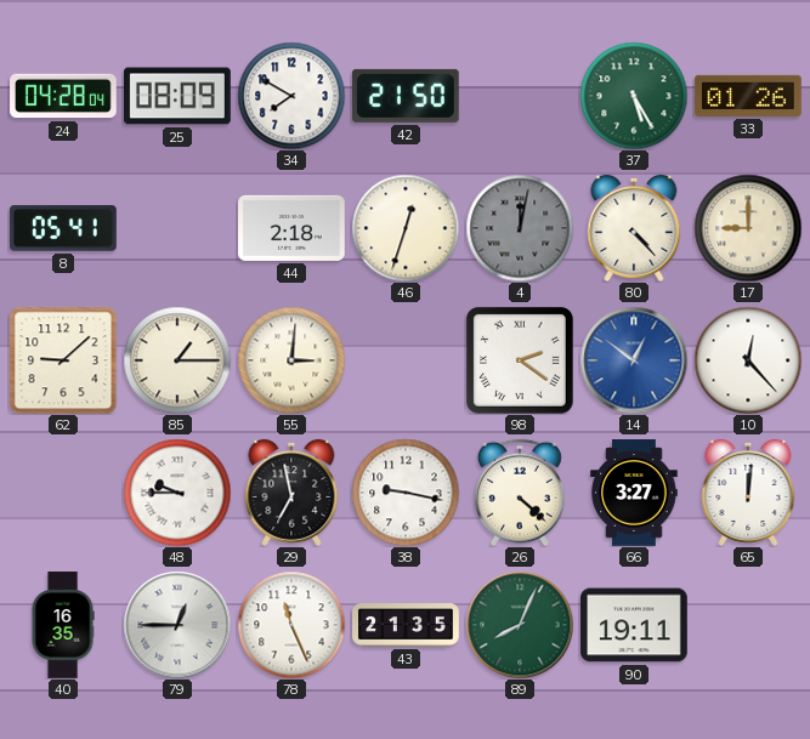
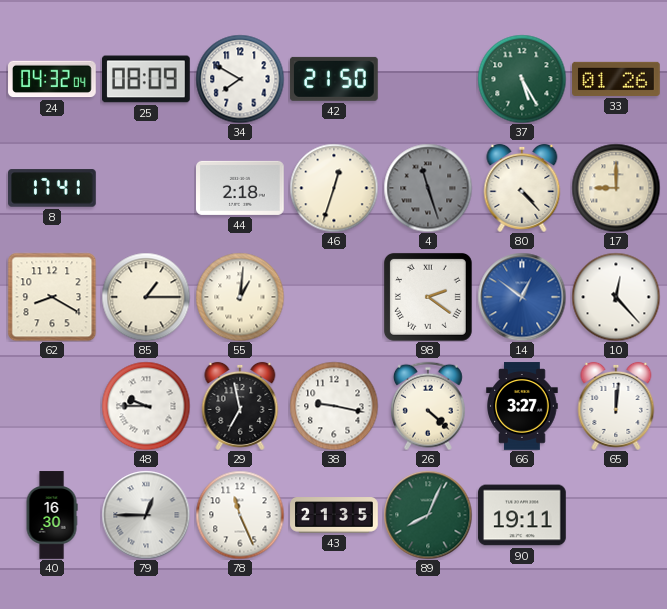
24: 04:28 -> 04:32 (52, 79)
8: 05:41 -> 17:41 (53, 188)
4: 12:02 -> 11:27 (428, 188)
62: 9:08 -> 8:20 (52, 297)
55: 3:01 -> 1:01 (240, 297)
40: 16:35 -> 16:30 (52, 515)
